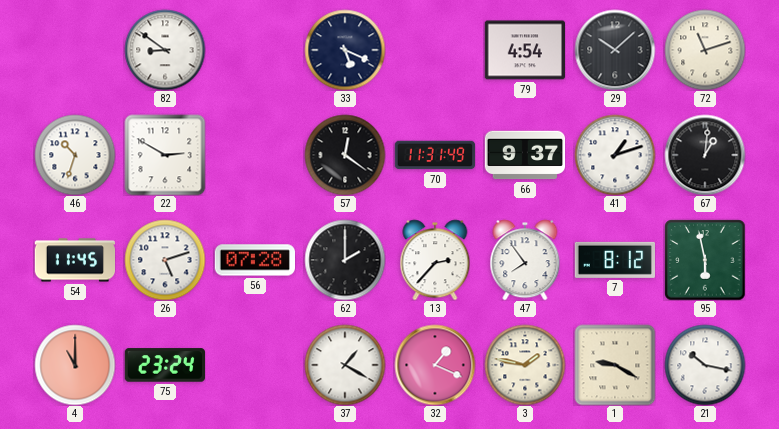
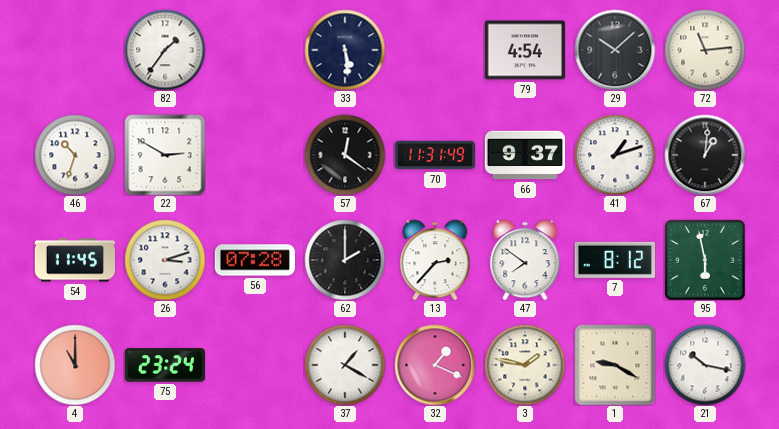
82: 8:51 -> 1:36 (165, 50)
33: 5:19 -> 5:29 (345, 50)
72: 11:12 -> 11:14 (705, 50)
26: 5:12 -> 3:12 (165, 260)
47: 7:54 -> 7:51 (525, 260)
